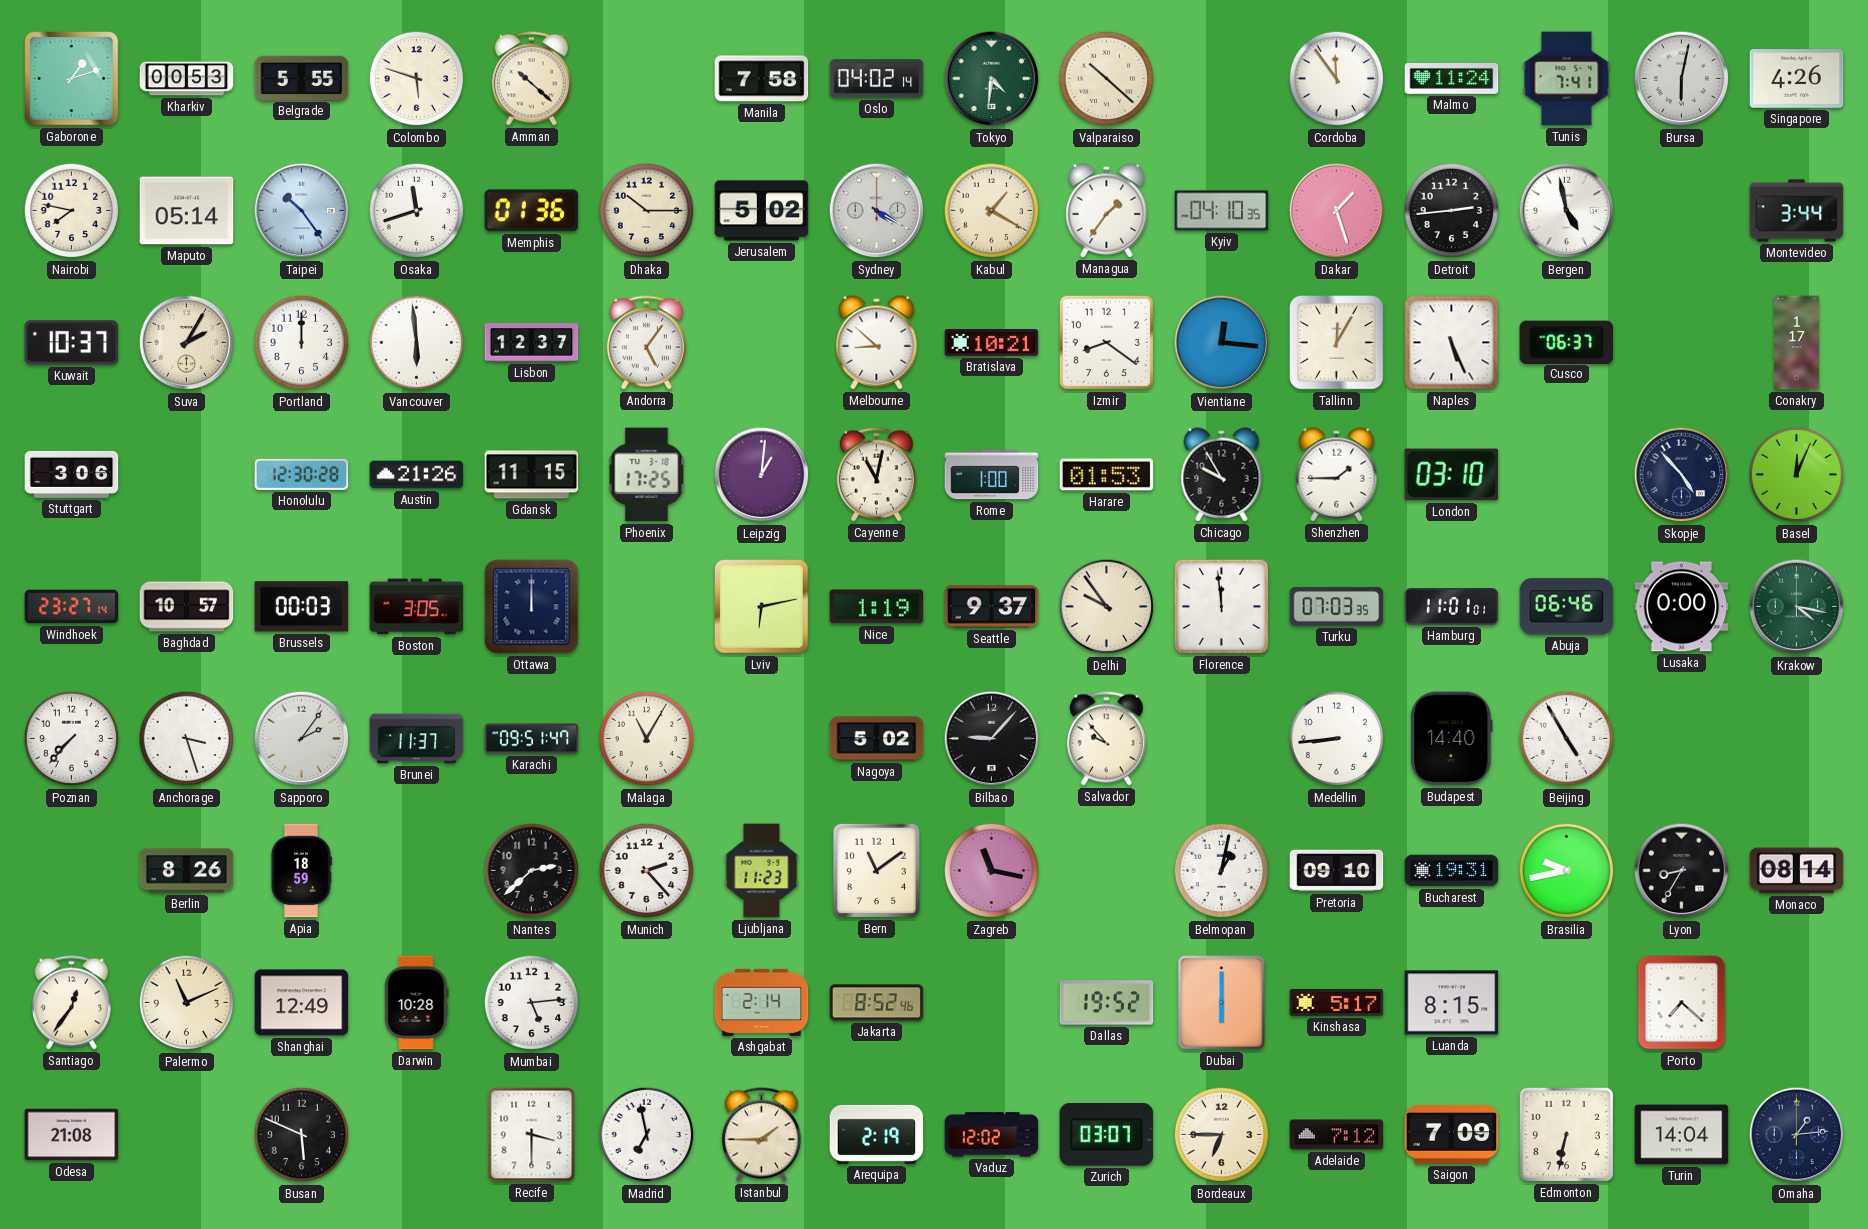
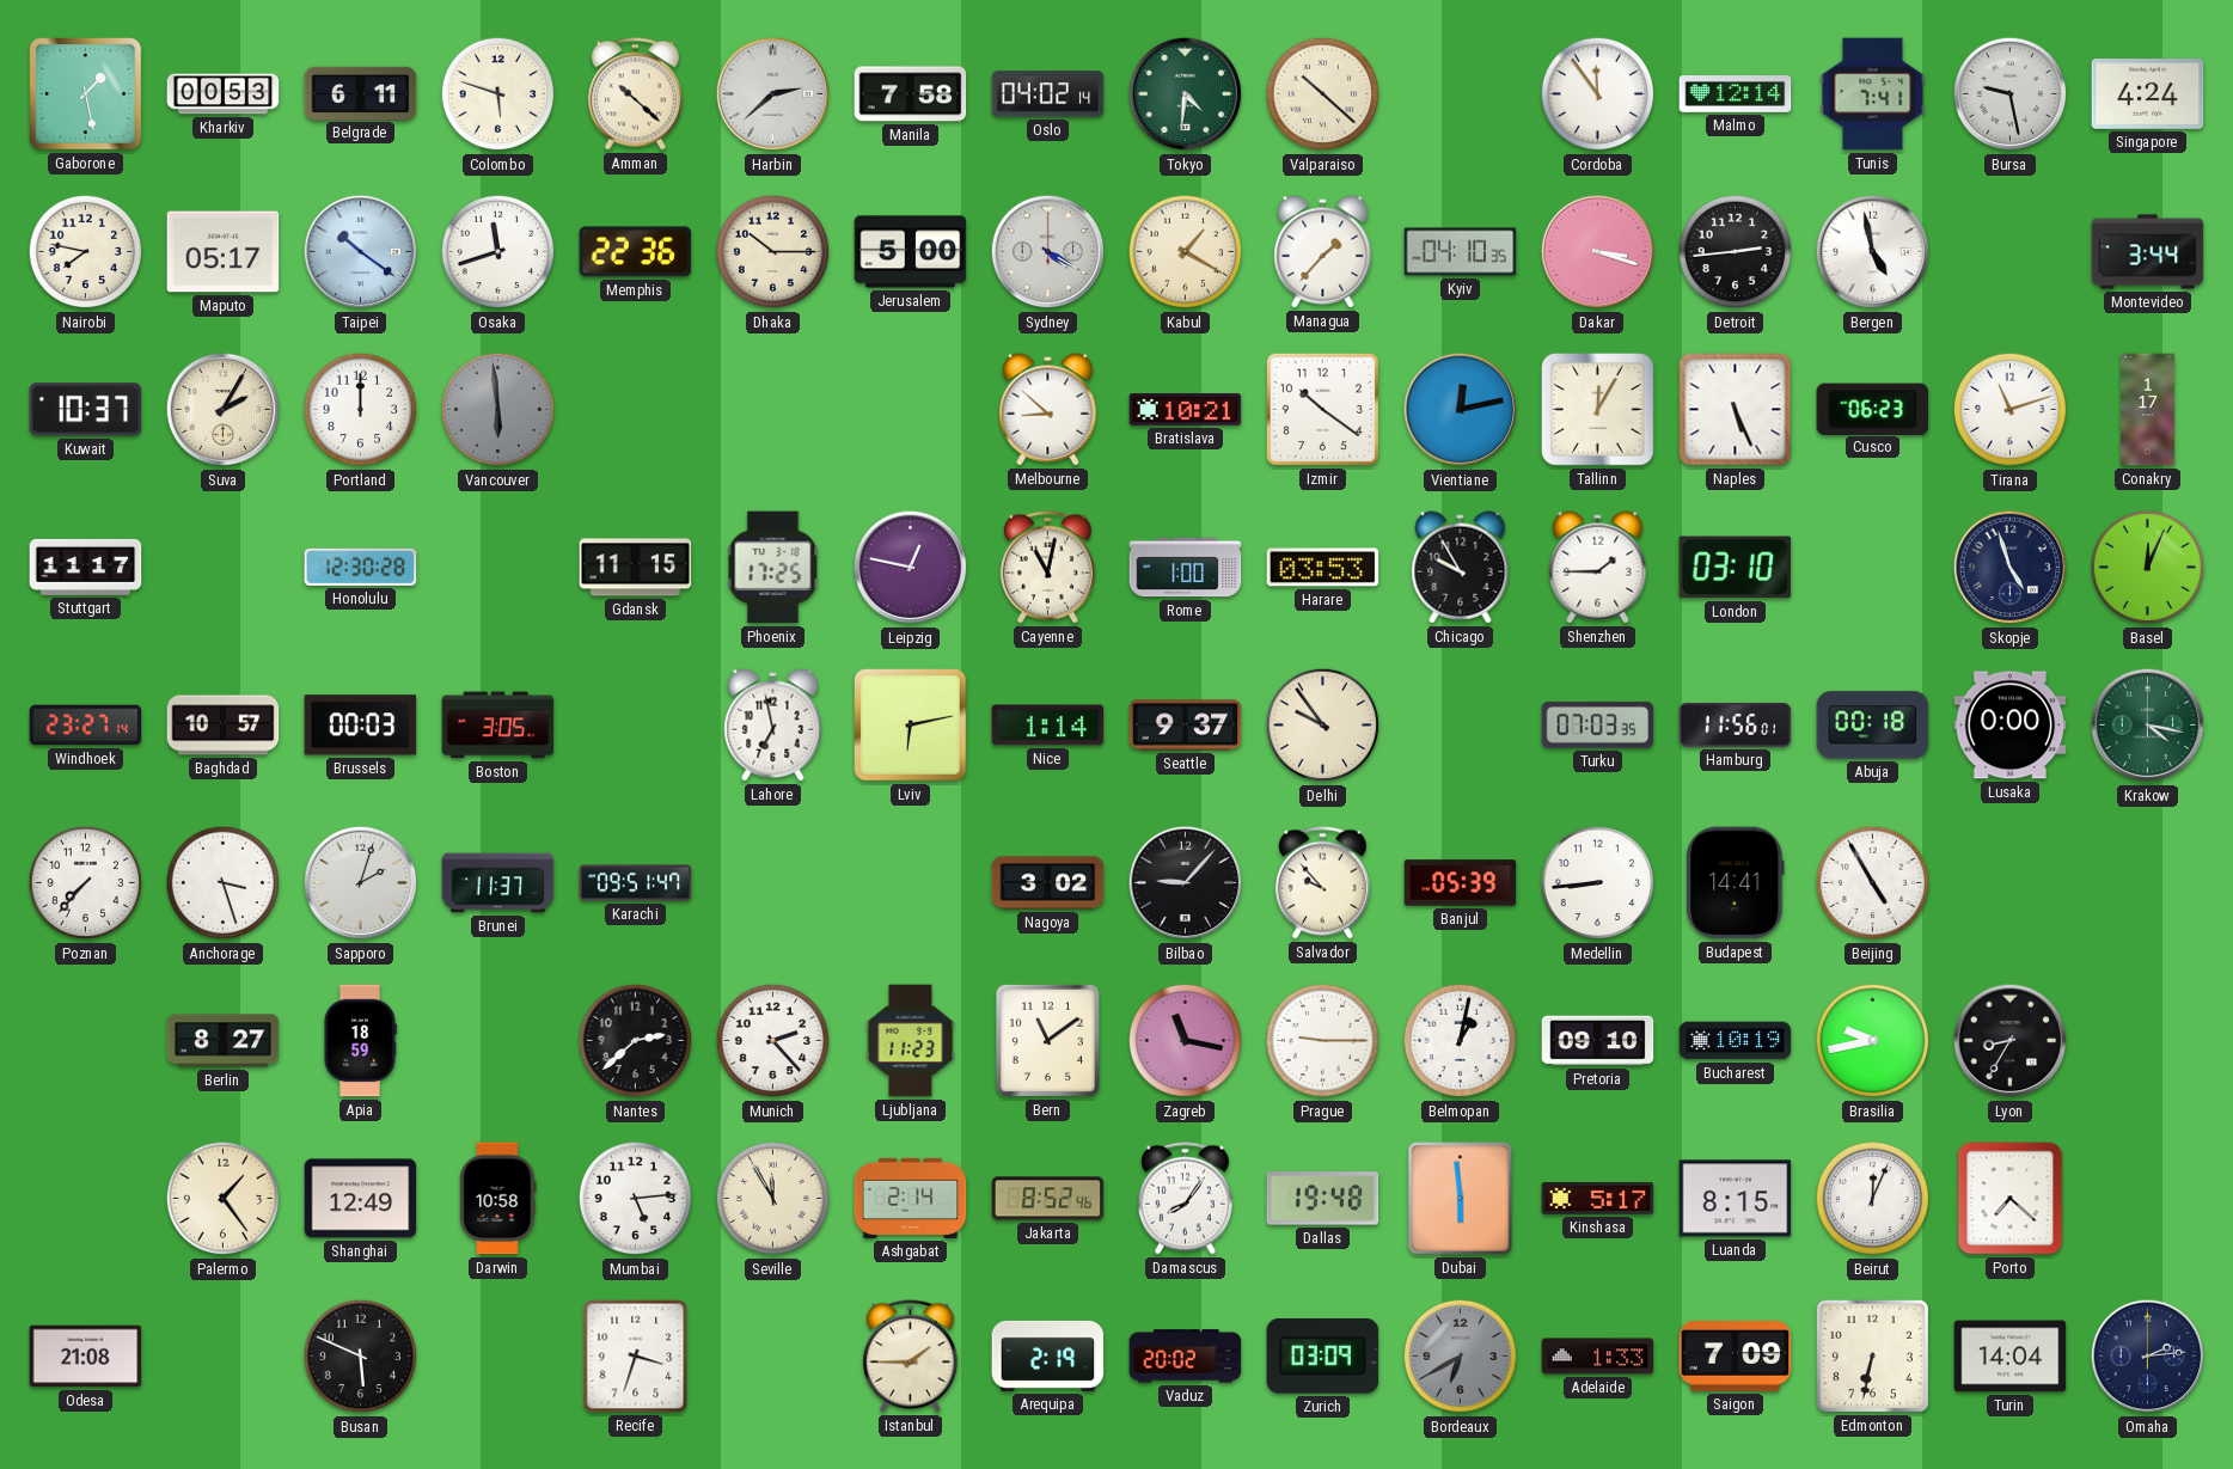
Gaborone: 1:12 -> 1:28 (86, 94)
Belgrade: 5:55 -> 6:11 (361, 93)
Harbin: none -> 2:38 (773, 94)
Malmo: 11:24 -> 12:14 (1736, 94)
Bursa: 6:02 -> 9:28 (2011, 94)
Singapore: 4:26 -> 4:24 (2148, 94)
Maputo: 05:14 -> 05:17 (224, 252)
Taipei: 10:24 -> 10:21 (361, 252)
Memphis: 01:36 -> 22:36 (636, 252)
Jerusalem: 5:02 -> 5:00 (911, 252)
Managua: 1:36 -> 1:37 (1323, 252)
Dakar: 1:27 -> 3:18 (1598, 252)
Vancouver dial: white -> grey (498, 410)
Lisbon: 12:37 -> none (532, 343)
Andorra: 5:06 -> none (646, 343)
Izmir: 8:21 -> 10:21 (1322, 409)
Vientiane: 12:16 -> 12:13 (1461, 410)
Cusco: 06:37 -> 06:23 (1873, 409)
Tirana: none -> 11:12 (2011, 410)
Stuttgart: 3:06 -> 11:17 (86, 567)
Austin: 21:26 -> none (417, 475)
Leipzig: 1:01 -> 12:47 (911, 568)
Harare: 01:53 -> 03:53 (1323, 568)
Skopje: 4:53 -> 4:57 (2011, 568)
Ottawa: 12:00 -> none (532, 607)
Lahore: none -> 6:58 (773, 726)
Nice: 1:19 -> 1:14 (1048, 726)
Florence: 11:59 -> none (1221, 606)
Hamburg: 11:01 -> 11:56 (1736, 726)
Abuja: 06:46 -> 00:18 (1873, 726)
Sapporo: 2:06 -> 2:03 (361, 883)
Malaga: 11:05 -> none (647, 739)
Nagoya: 5:02 -> 3:02 (1048, 883)
Banjul: none -> 05:39 (1461, 883)
Budapest: 14:40 -> 14:41 (1736, 883)
Berlin: 8:26 -> 8:27 (224, 1041)
Prague: none -> 9:15 (1323, 1041)
Bucharest: 19:31 -> 10:19 (1736, 1041)
Monaco: 08:14 -> none (1797, 871)
Santiago: 12:36 -> none (71, 1003)
Palermo: 11:11 -> 1:24 (224, 1199)
Darwin: 10:28 -> 10:58 (498, 1199)
Seville: none -> 11:55 (773, 1199)
Damascus: none -> 8:06 (1185, 1199)
Dallas: 19:52 -> 19:48 (1323, 1199)
Dubai: 6:00 -> 5:59 (1461, 1199)
Beirut: none -> 12:04 (1873, 1199)
Recife: 3:30 -> 3:33 (636, 1357)
Madrid: 6:58 -> none (647, 1135)
Vaduz: 12:02 -> 20:02 (1186, 1357)
Zurich: 03:07 -> 03:09 (1323, 1357)
Bordeaux: 6:45 -> 6:40 (1461, 1357)
Bordeaux dial: cream -> grey (1461, 1357)
Adelaide: 7:12 -> 1:33 (1598, 1357)
Omaha: 1:14 -> 2:14 (2148, 1357)
